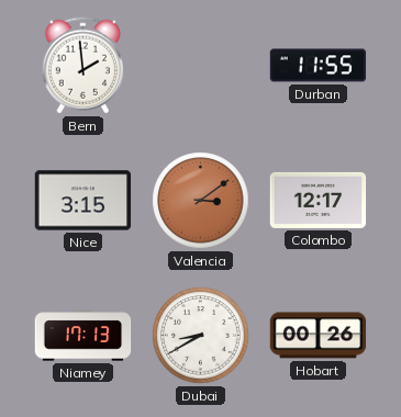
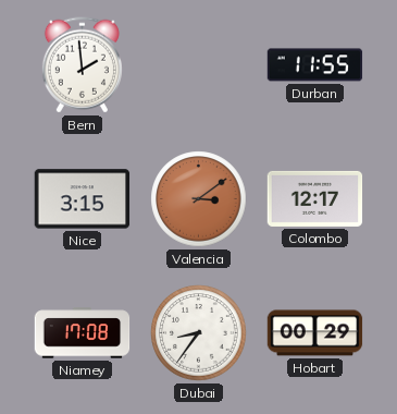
Niamey: 17:13 -> 17:08 (83, 333)
Dubai: 8:40 -> 8:36 (199, 333)
Hobart: 00:26 -> 00:29 (315, 333)
